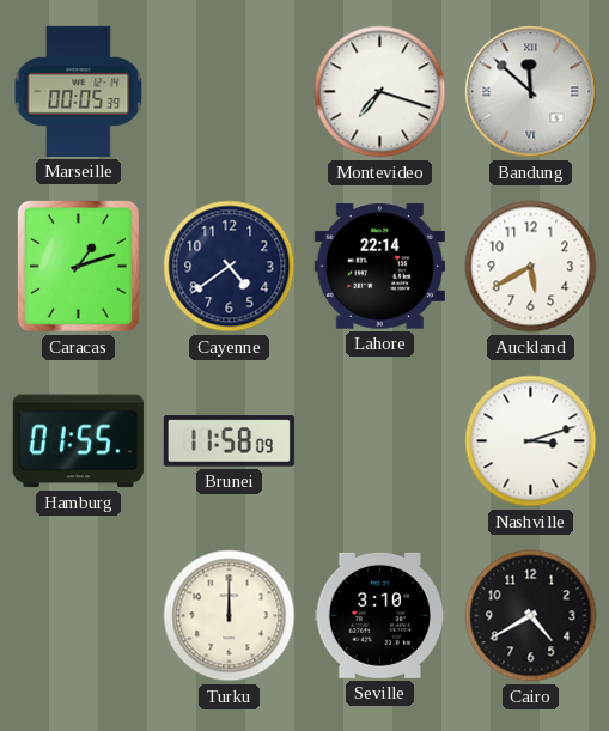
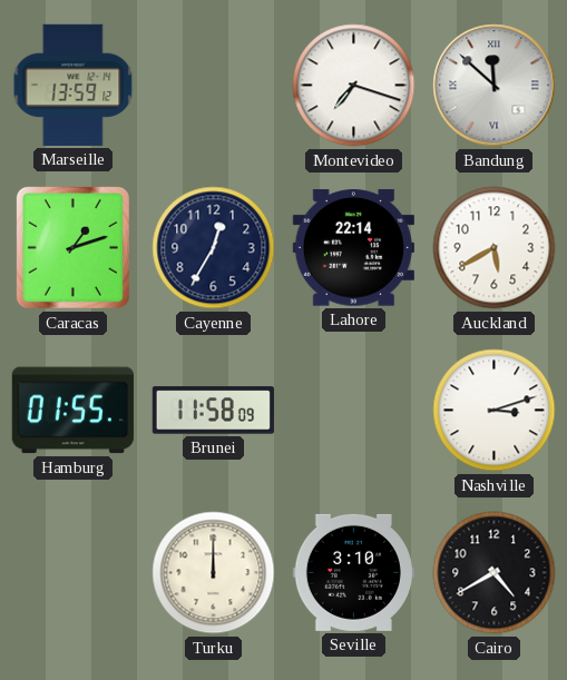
Marseille: 00:05 -> 13:59 (74, 85)
Cayenne: 4:39 -> 12:35 (214, 248)
